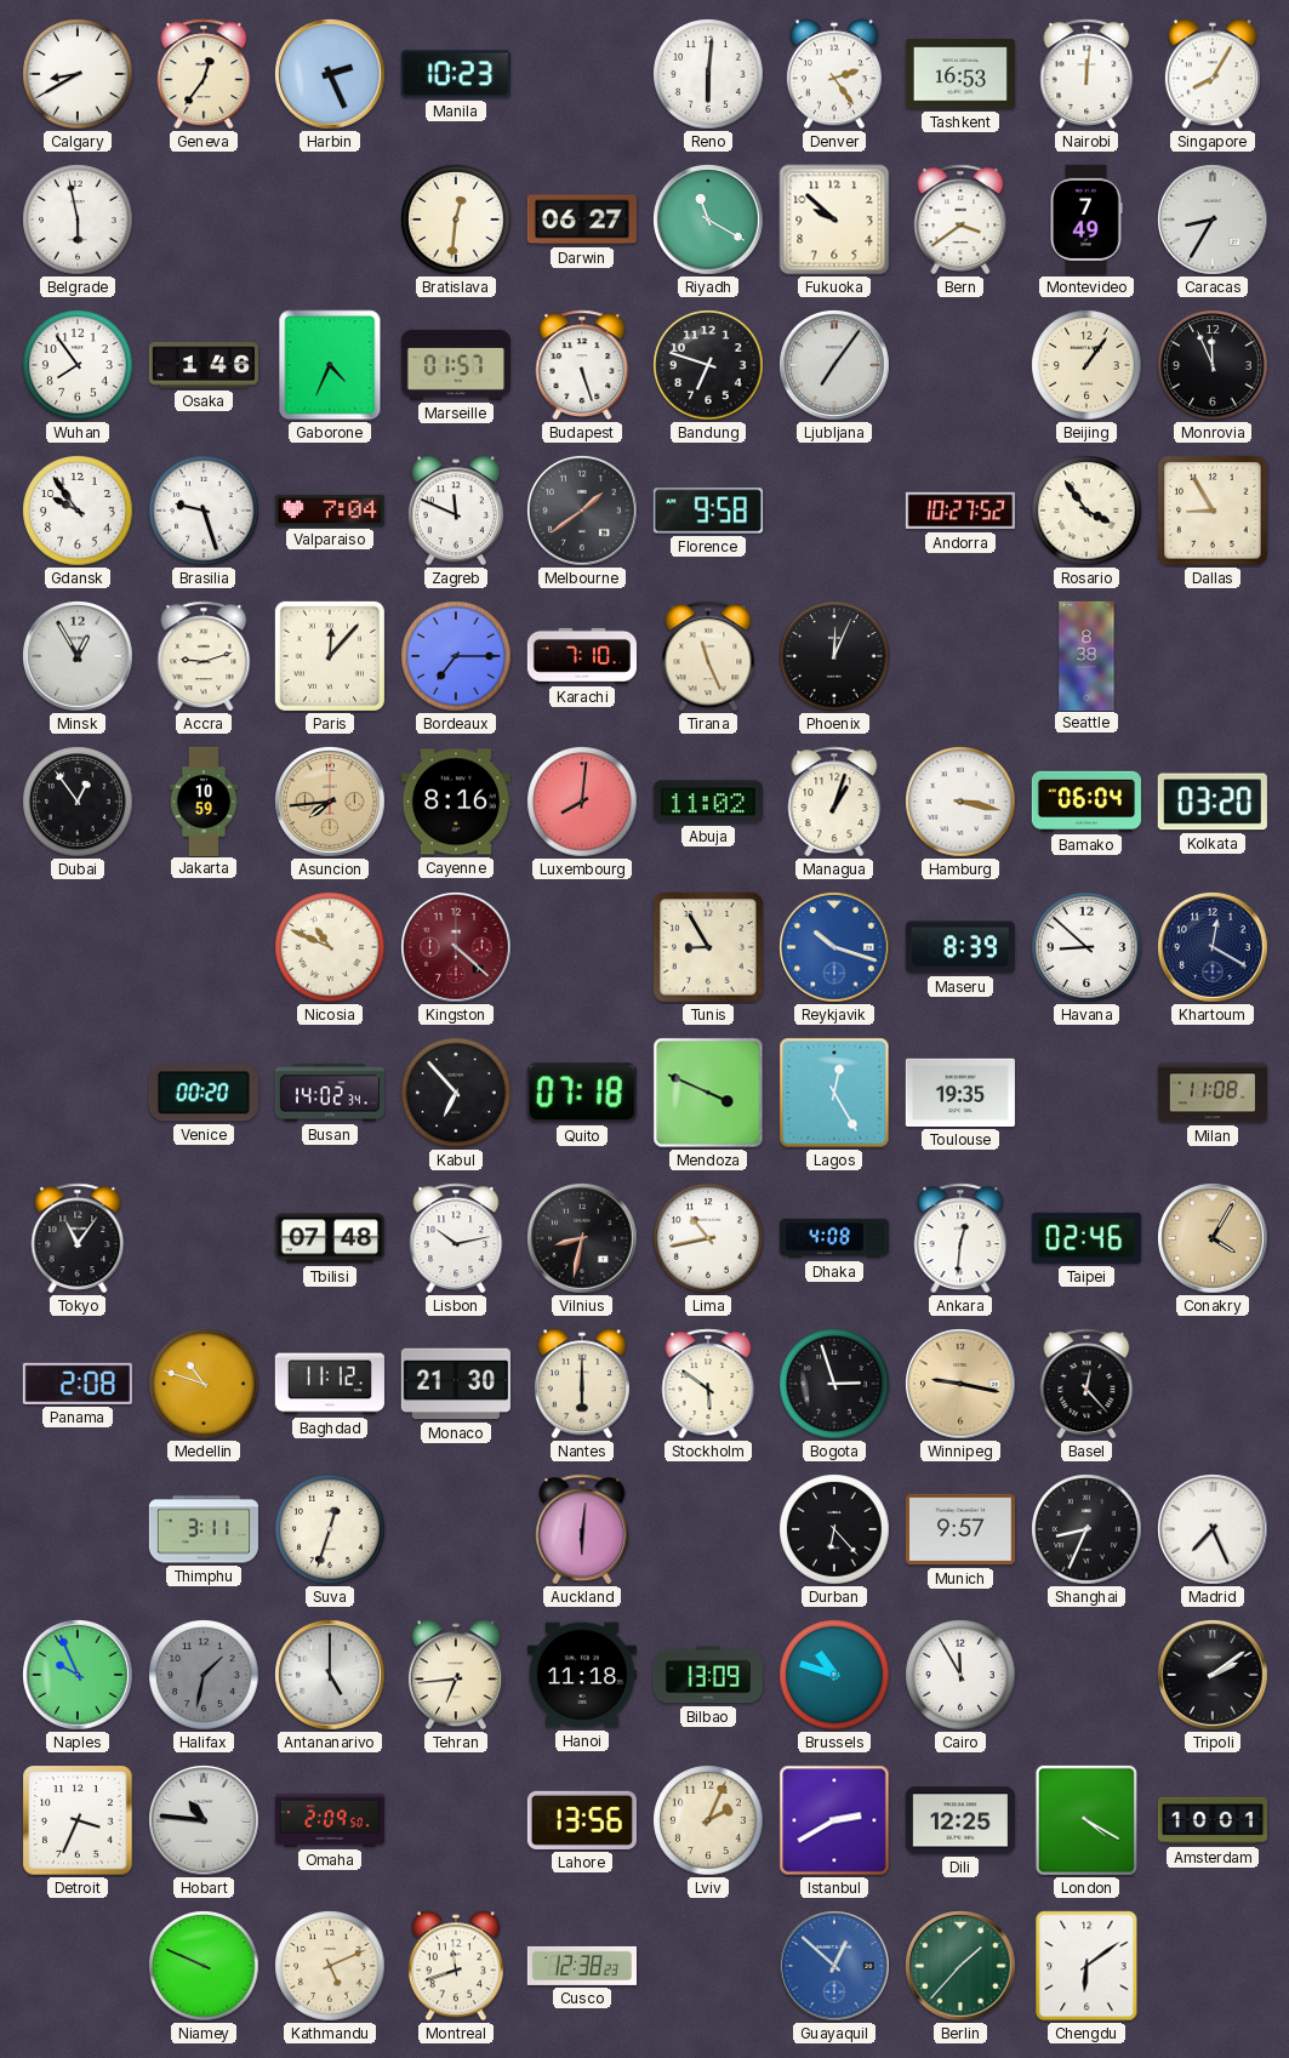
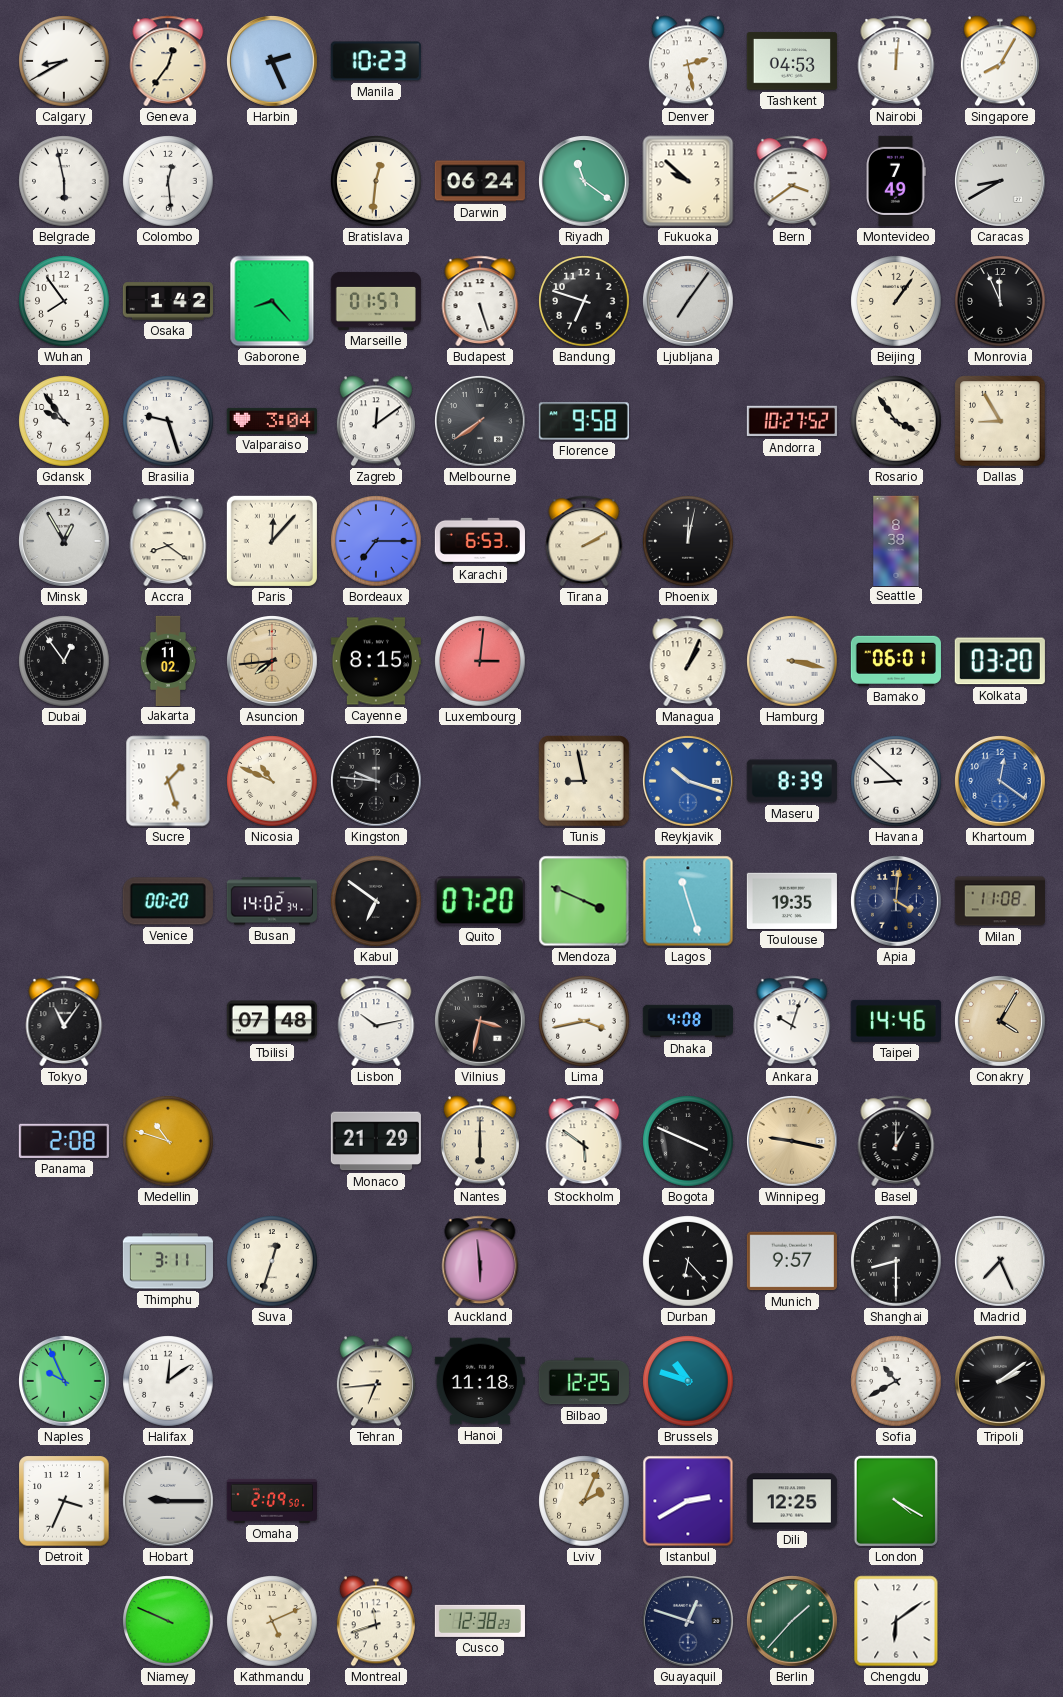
Reno: 6:01 -> none (708, 74)
Denver: 2:24 -> 2:28 (688, 61)
Tashkent: 16:53 -> 04:53 (792, 61)
Colombo: none -> 12:29 (168, 181)
Darwin: 06:27 -> 06:24 (480, 181)
Riyadh: 11:20 -> 11:21 (585, 182)
Caracas: 8:35 -> 8:40 (1001, 182)
Osaka: 1:46 -> 1:42 (168, 301)
Gaborone: 4:34 -> 8:23 (272, 301)
Valparaiso: 7:04 -> 3:04 (272, 421)
Zagreb: 11:49 -> 12:09 (376, 421)
Melbourne: 1:39 -> 7:39 (481, 422)
Accra: 9:12 -> 8:21 (168, 541)
Karachi: 7:10 -> 6:53 (480, 541)
Tirana: 11:26 -> 2:10 (584, 541)
Phoenix: 12:04 -> 12:02 (688, 541)
Jakarta: 10:59 -> 11:02 (168, 660)
Cayenne: 8:16 -> 8:15 (376, 661)
Luxembourg: 8:01 -> 3:01 (480, 661)
Abuja: 11:02 -> none (708, 802)
Managua: 1:03 -> 1:04 (688, 661)
Bamako: 06:04 -> 06:01 (896, 661)
Sucre: none -> 1:27 (168, 781)
Kingston: 4:22 -> 9:46 (377, 782)
Kingston dial: burgundy -> black (377, 782)
Tunis: 8:55 -> 8:58 (584, 781)
Khartoum: 12:20 -> 12:21 (1001, 782)
Khartoum dial: navy -> blue (1001, 782)
Kabul: 6:53 -> 6:51 (376, 901)
Quito: 07:18 -> 07:20 (480, 901)
Lagos: 12:25 -> 11:27 (688, 901)
Apia: none -> 4:01 (897, 902)
Vilnius: 8:32 -> 3:32 (481, 1022)
Lima: 10:43 -> 3:43 (584, 1021)
Ankara: 12:31 -> 10:03 (792, 1021)
Taipei: 02:46 -> 14:46 (896, 1021)
Baghdad: 11:12 -> none (330, 1384)
Monaco: 21:30 -> 21:29 (376, 1141)
Bogota: 2:57 -> 3:49 (688, 1141)
Basel: 12:23 -> 1:00 (896, 1141)
Auckland: 6:01 -> 5:59 (480, 1261)
Shanghai: 8:34 -> 8:30 (896, 1261)
Halifax: 1:32 -> 12:09 (168, 1381)
Halifax dial: grey -> white (168, 1381)
Antananarivo: 5:00 -> none (331, 1676)
Bilbao: 13:09 -> 12:25 (584, 1381)
Cairo: 11:55 -> none (960, 1675)
Sofia: none -> 10:40 (896, 1381)
Hobart: 10:46 -> 9:15 (169, 1502)
Lahore: 13:56 -> none (582, 1820)
Amsterdam: 10:01 -> none (1211, 1820)
Guayaquil: 12:52 -> 12:48 (689, 1622)
Guayaquil dial: blue -> navy (689, 1622)
